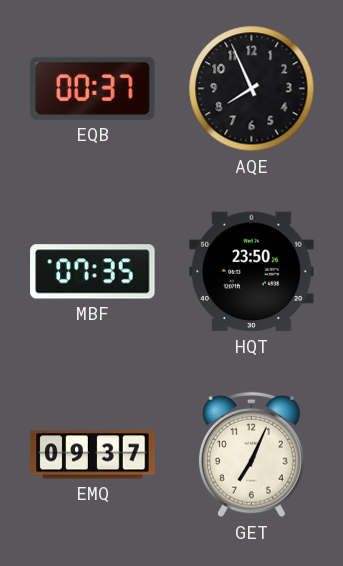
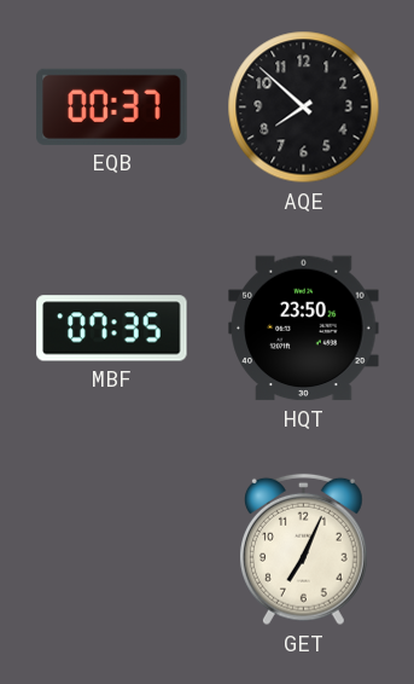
AQE: 7:56 -> 7:52 (304, 108)
EMQ: 09:37 -> none (93, 455)
